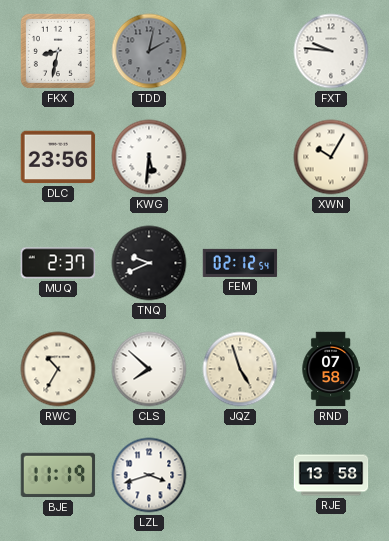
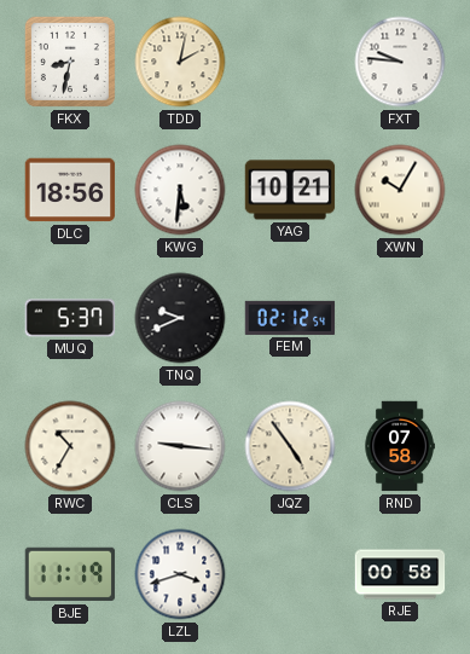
TDD dial: grey -> cream (180, 62)
DLC: 23:56 -> 18:56 (70, 190)
YAG: none -> 10:21 (290, 190)
MUQ: 2:37 -> 5:37 (70, 318)
CLS: 7:52 -> 9:16 (180, 446)
JQZ: 4:57 -> 4:54 (290, 446)
RJE: 13:58 -> 00:58 (400, 574)
